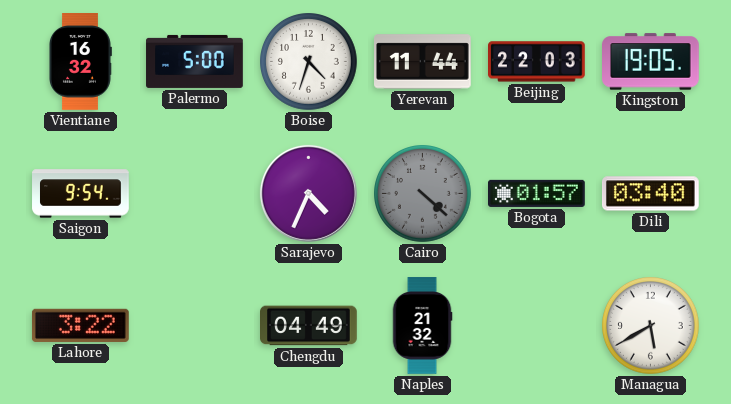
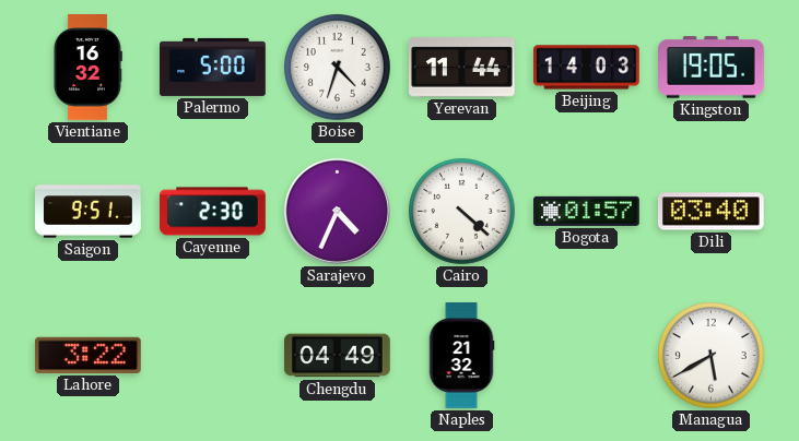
Beijing: 22:03 -> 14:03 (587, 68)
Saigon: 9:54 -> 9:51 (89, 212)
Cayenne: none -> 2:30 (213, 212)
Cairo dial: grey -> white (462, 212)
